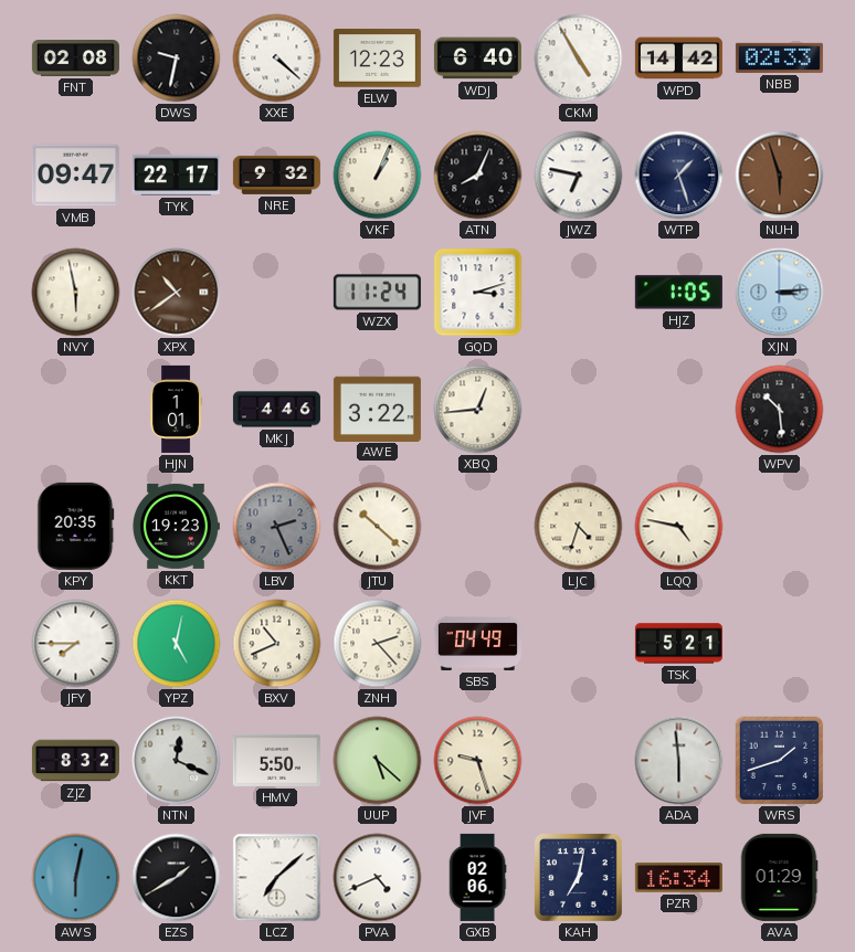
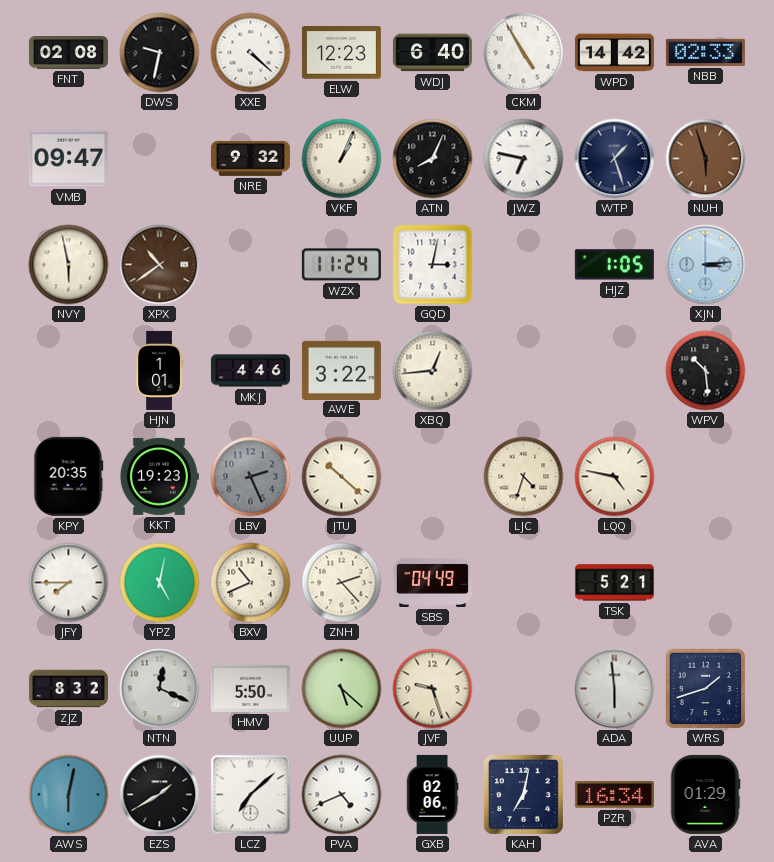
TYK: 22:17 -> none (176, 174)
GQD: 3:12 -> 3:02 (433, 265)
